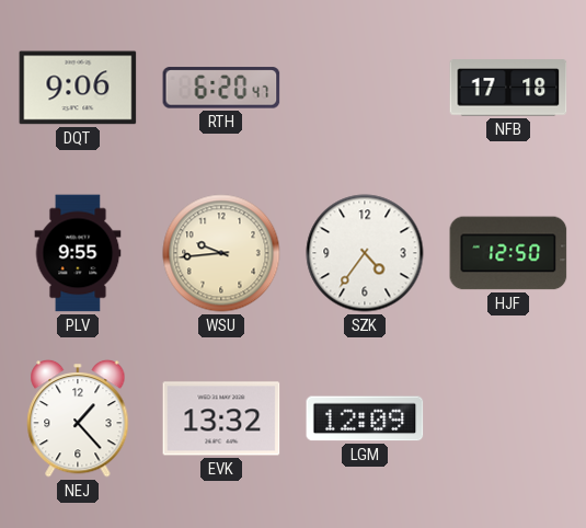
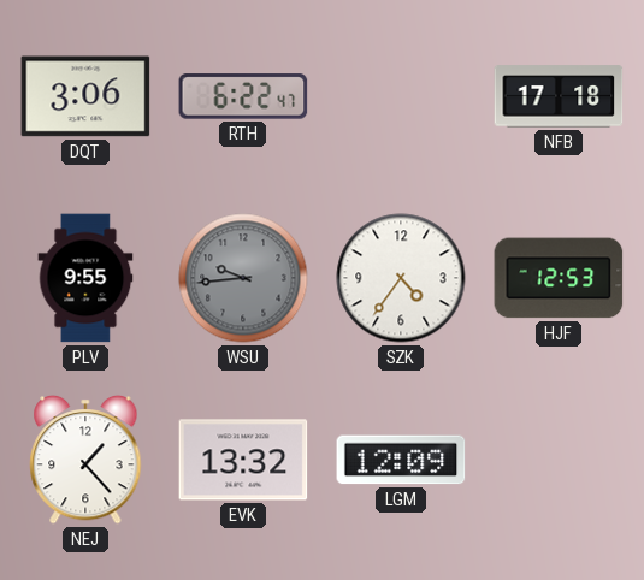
DQT: 9:06 -> 3:06 (85, 96)
RTH: 6:20 -> 6:22 (243, 96)
WSU dial: cream -> grey (243, 278)
HJF: 12:50 -> 12:53 (559, 278)
